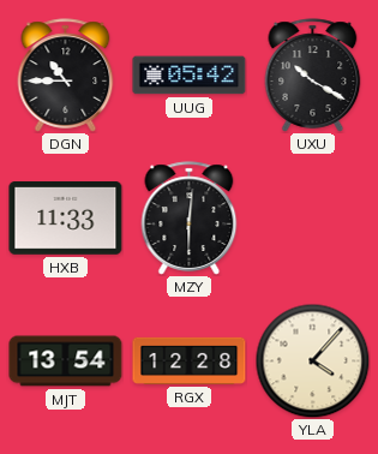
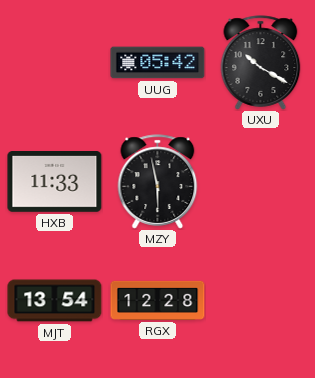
DGN: 10:45 -> none (66, 76)
MZY: 6:01 -> 5:58 (158, 182)
YLA: 4:07 -> none (312, 360)
